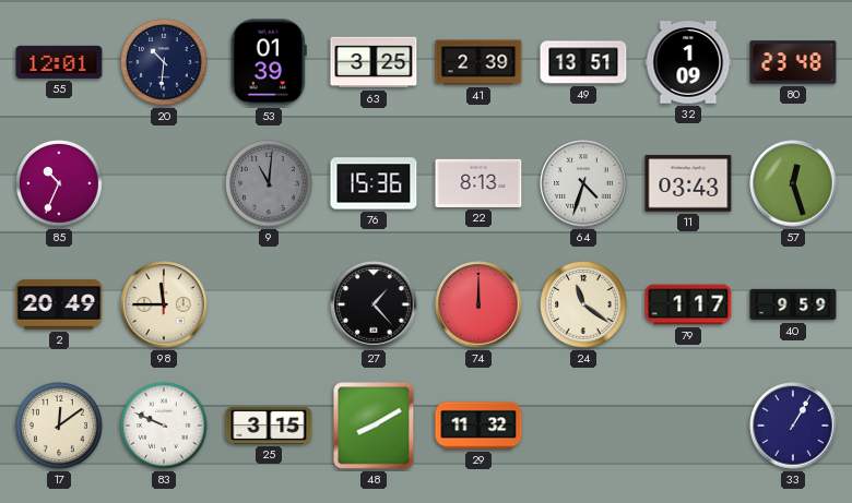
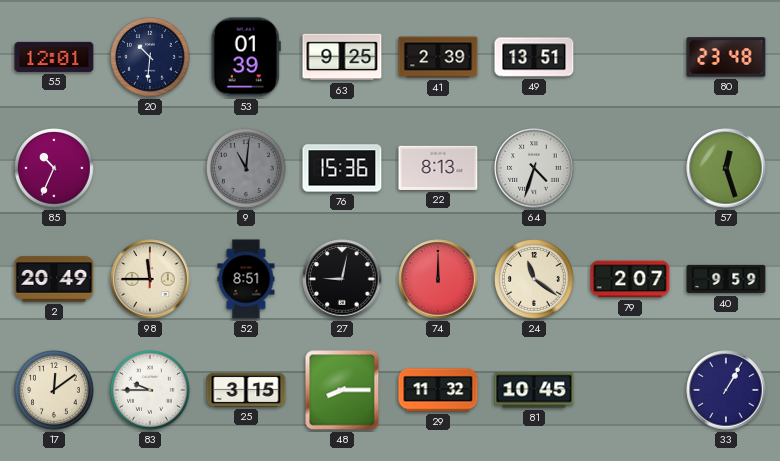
63: 3:25 -> 9:25 (342, 57)
32: 1:09 -> none (688, 62)
11: 03:43 -> none (688, 183)
52: none -> 8:51 (246, 279)
27: 1:23 -> 9:02 (342, 279)
79: 1:17 -> 2:07 (630, 279)
83: 9:49 -> 9:45 (150, 390)
48: 8:10 -> 8:15 (342, 390)
81: none -> 10:45 (534, 390)
